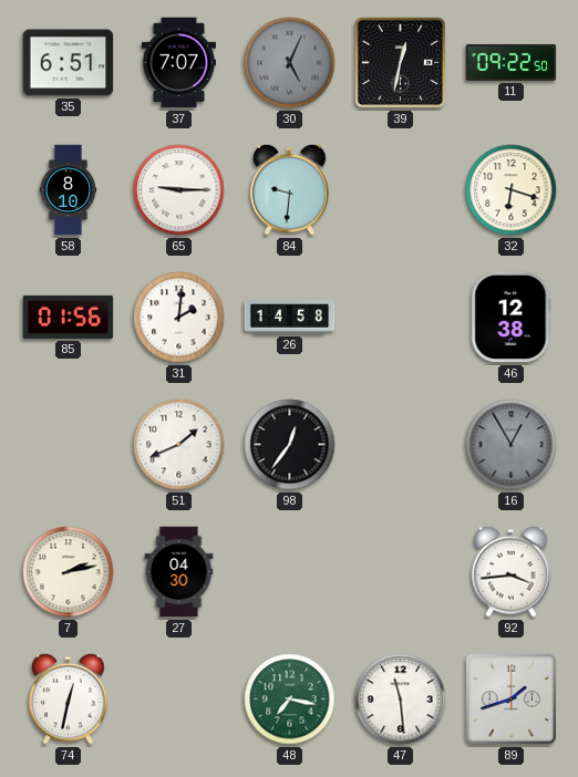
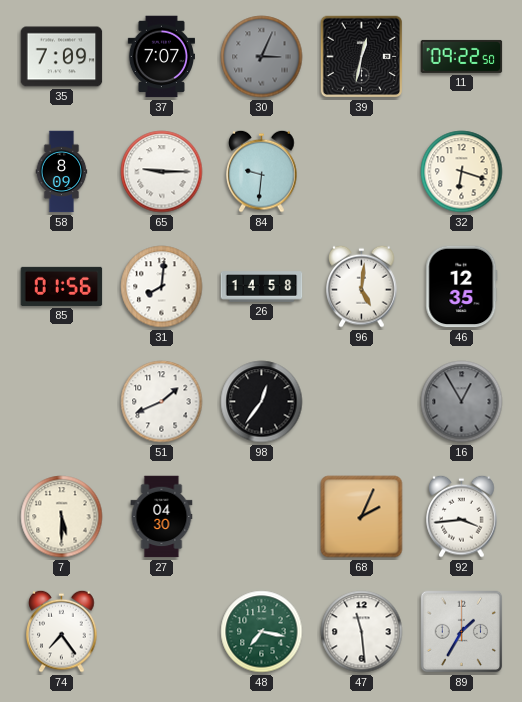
35: 6:51 -> 7:09 (62, 57)
30: 5:04 -> 3:04 (262, 57)
58: 8:10 -> 8:09 (62, 172)
31: 2:01 -> 8:01 (162, 287)
96: none -> 5:01 (362, 286)
46: 12:38 -> 12:35 (462, 287)
7: 2:13 -> 5:30 (62, 517)
68: none -> 2:04 (362, 517)
74: 12:32 -> 7:24 (62, 631)
89: 1:42 -> 1:35 (462, 632)
